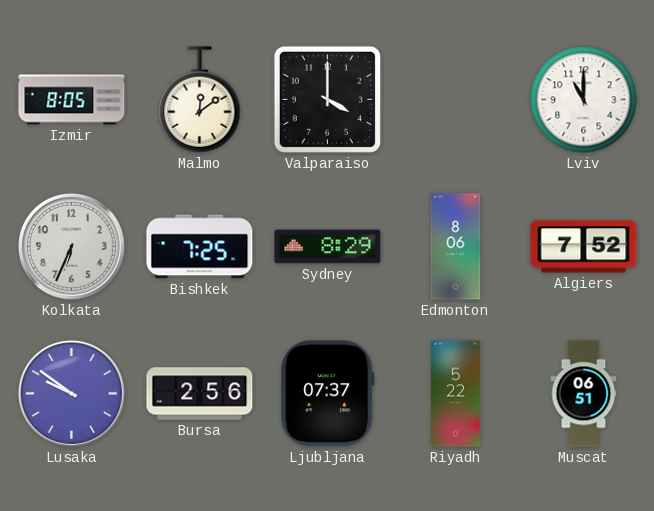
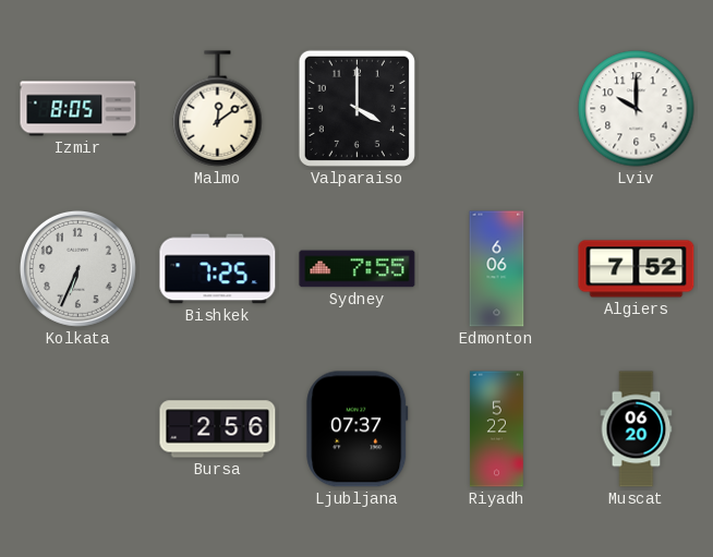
Lviv: 11:00 -> 10:00 (637, 109)
Sydney: 8:29 -> 7:55 (358, 269)
Edmonton: 8:06 -> 6:06 (497, 269)
Lusaka: 9:51 -> none (71, 393)
Muscat: 06:51 -> 06:20 (637, 429)
